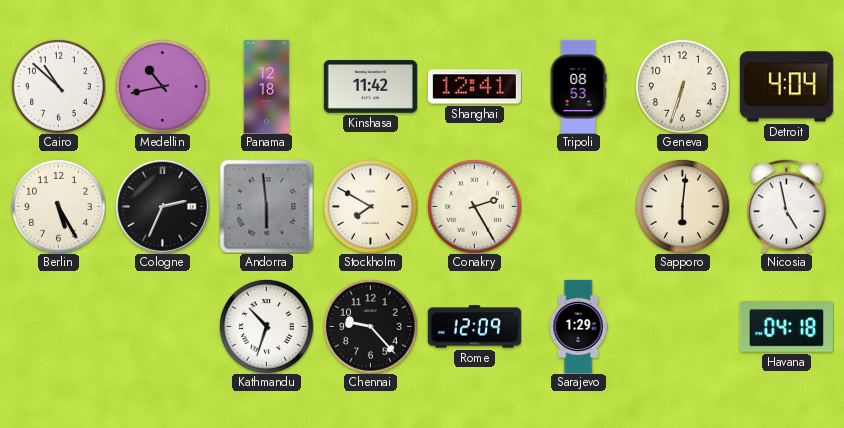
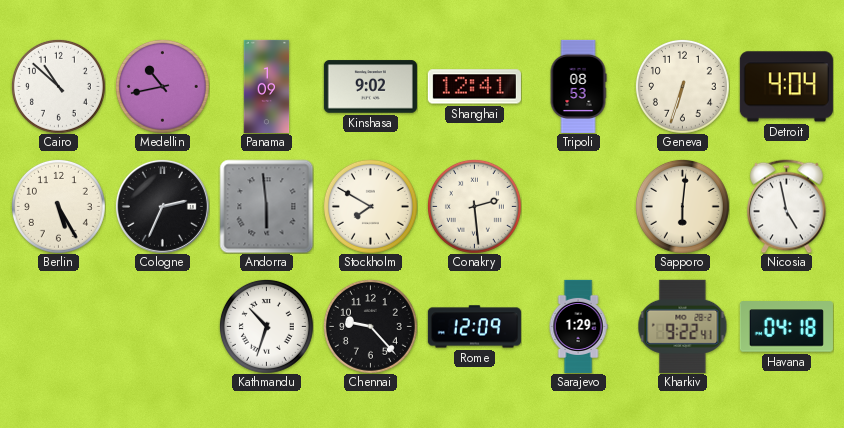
Panama: 12:18 -> 1:09 (267, 86)
Kinshasa: 11:42 -> 9:02 (370, 87)
Conakry: 2:25 -> 2:29 (474, 206)
Kharkiv: none -> 9:22 (683, 326)
